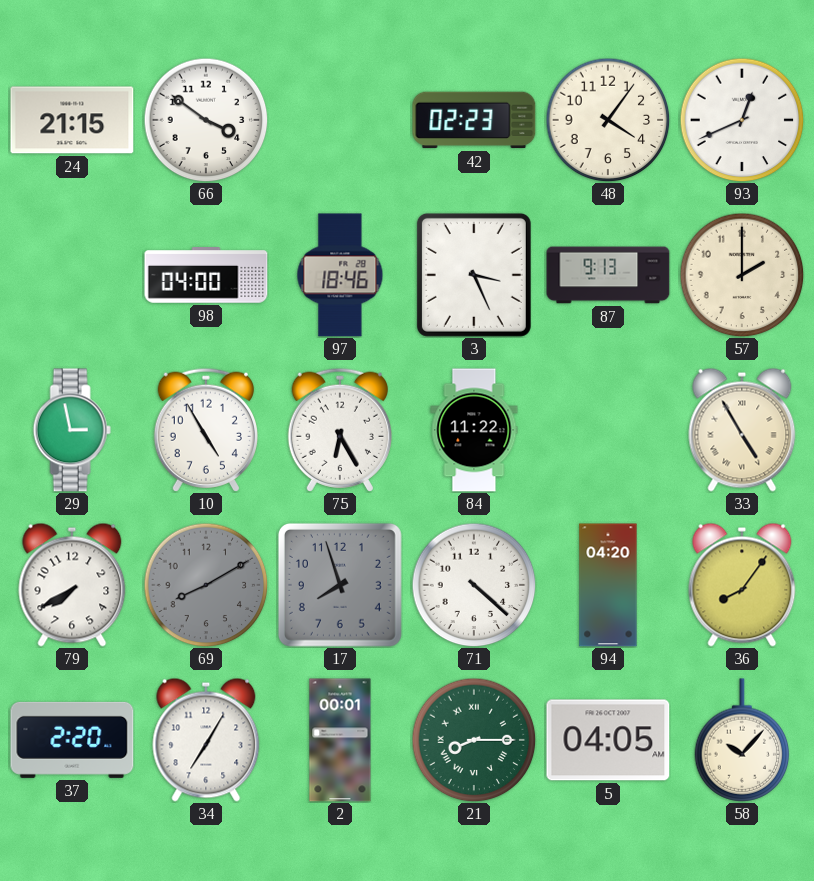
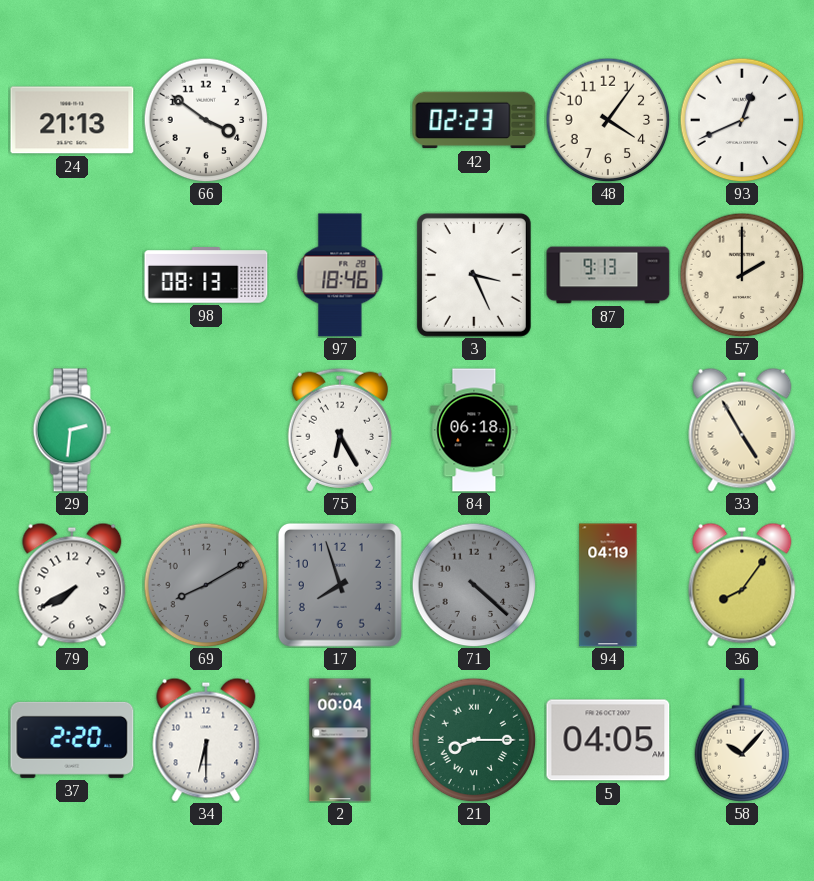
24: 21:15 -> 21:13 (72, 120)
98: 04:00 -> 08:13 (206, 275)
29: 2:58 -> 2:31 (72, 430)
10: 4:55 -> none (205, 430)
84: 11:22 -> 06:18 (474, 430)
71 dial: white -> grey (474, 585)
94: 04:20 -> 04:19 (608, 585)
34: 7:05 -> 6:30 (206, 740)
2: 00:01 -> 00:04 (340, 740)
